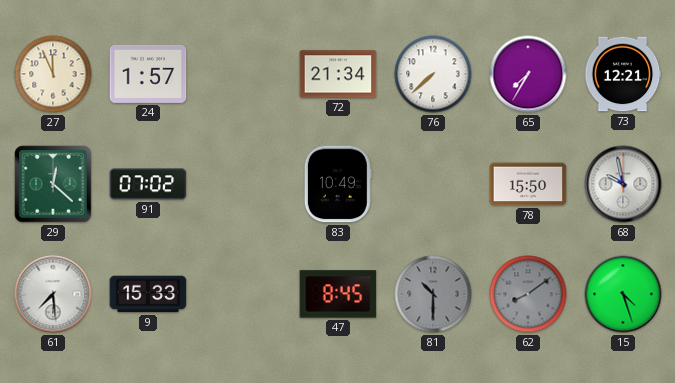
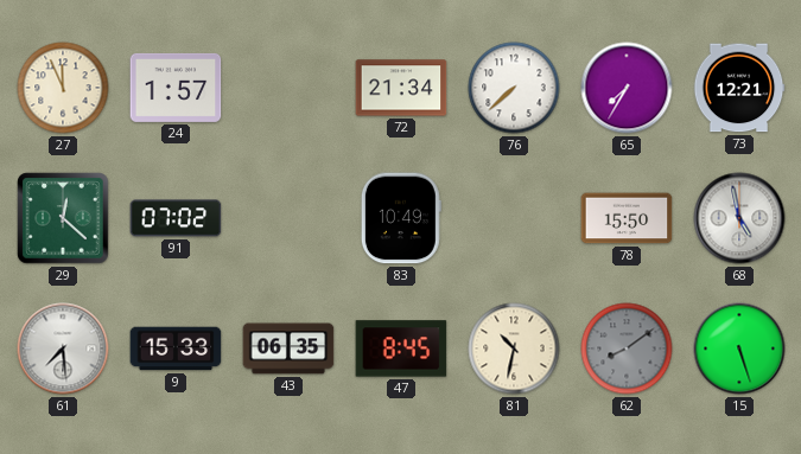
68: 9:58 -> 4:58 (739, 218)
43: none -> 06:35 (288, 349)
81: 10:30 -> 10:32 (514, 349)
81 dial: grey -> cream (514, 349)
15: 4:27 -> 5:27 (739, 349)
